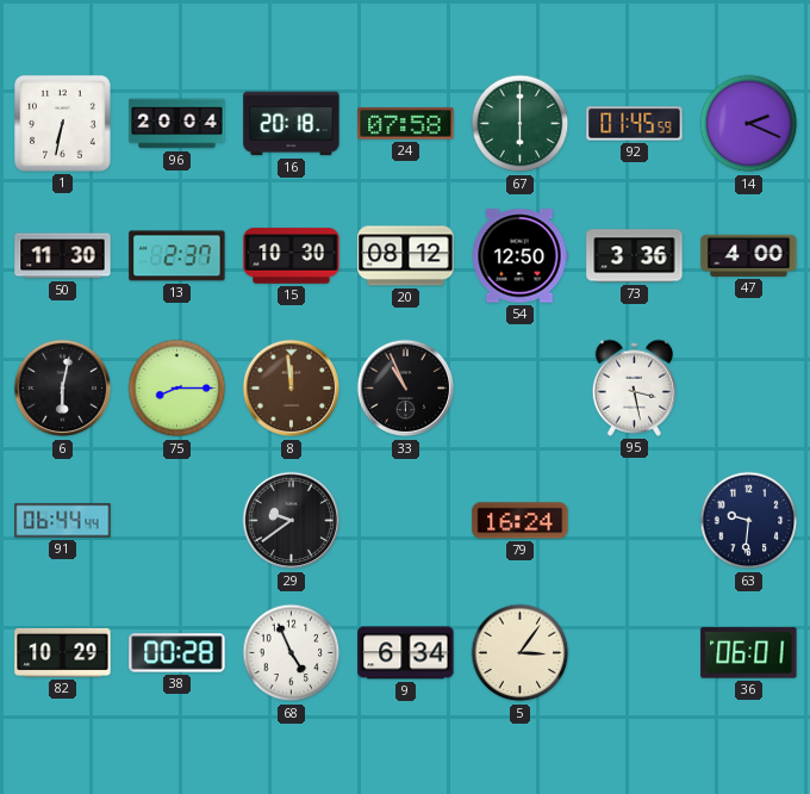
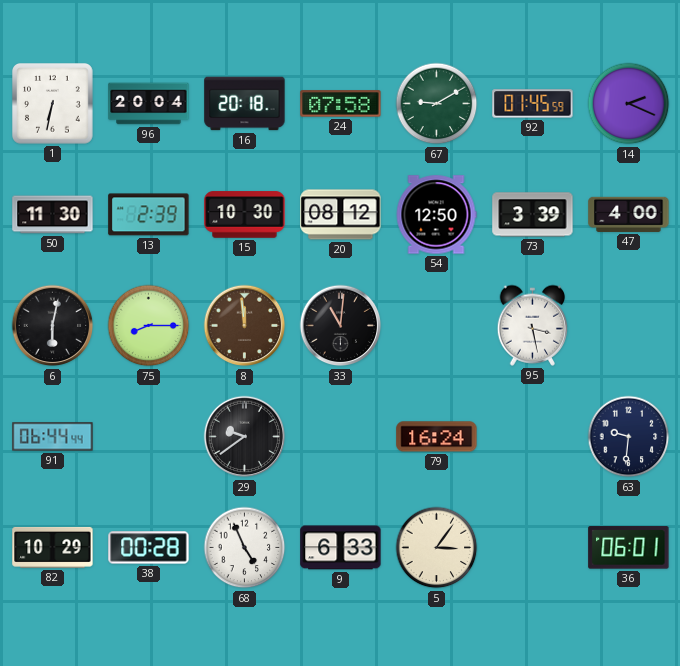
67: 6:00 -> 9:10 (437, 104)
13: 2:37 -> 2:39 (149, 215)
73: 3:36 -> 3:39 (533, 215)
33: 10:56 -> 11:01 (341, 326)
9: 6:34 -> 6:33 (341, 548)
